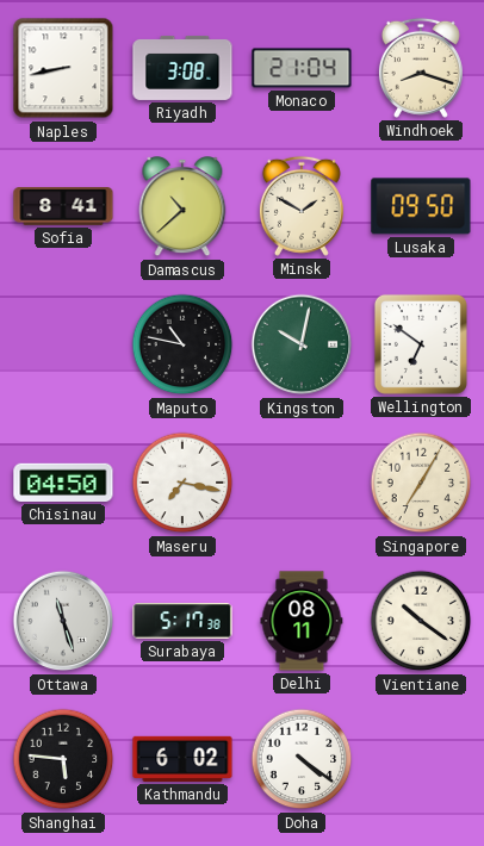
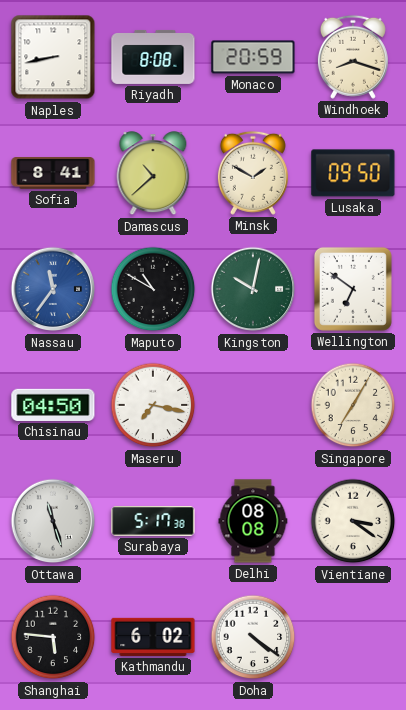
Riyadh: 3:08 -> 8:08 (153, 57)
Monaco: 21:04 -> 20:59 (253, 57)
Nassau: none -> 11:36 (53, 289)
Maputo: 10:47 -> 10:50 (153, 289)
Delhi: 08:11 -> 08:08 (253, 521)
Vientiane: 10:21 -> 3:21 (353, 521)
